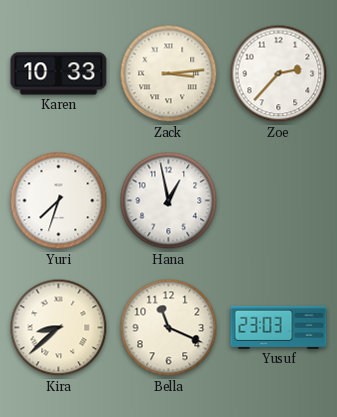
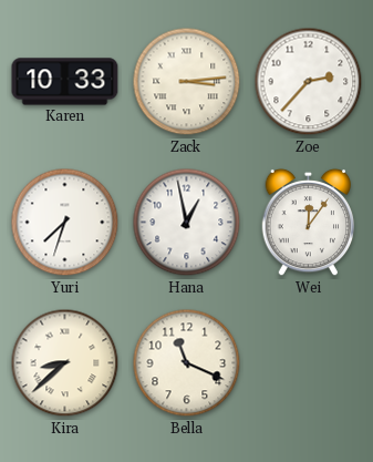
Wei: none -> 12:06 (309, 223)
Yusuf: 23:03 -> none (279, 327)
